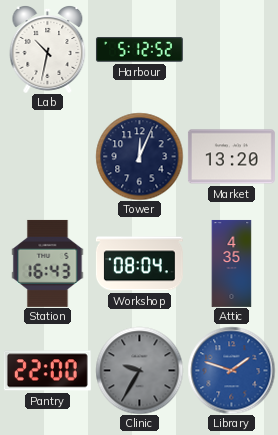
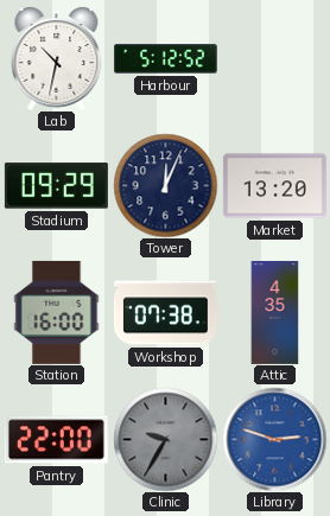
Stadium: none -> 09:29 (56, 186)
Station: 16:43 -> 16:00 (57, 312)
Workshop: 08:04 -> 07:38 (165, 313)
Library: 1:48 -> 2:48 (274, 439)
